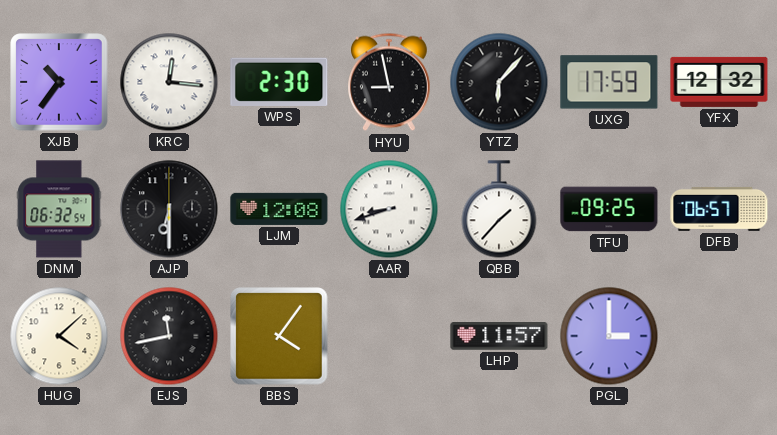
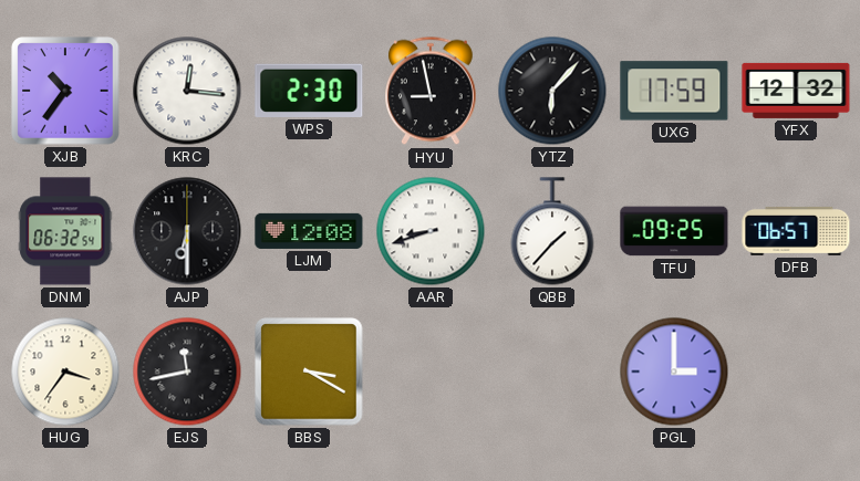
HUG: 4:08 -> 3:36 (65, 372)
BBS: 4:06 -> 3:20 (309, 372)
LHP: 11:57 -> none (499, 336)
